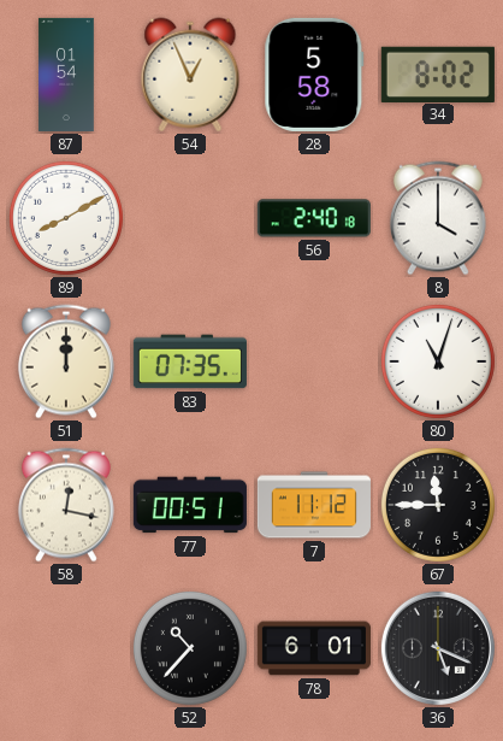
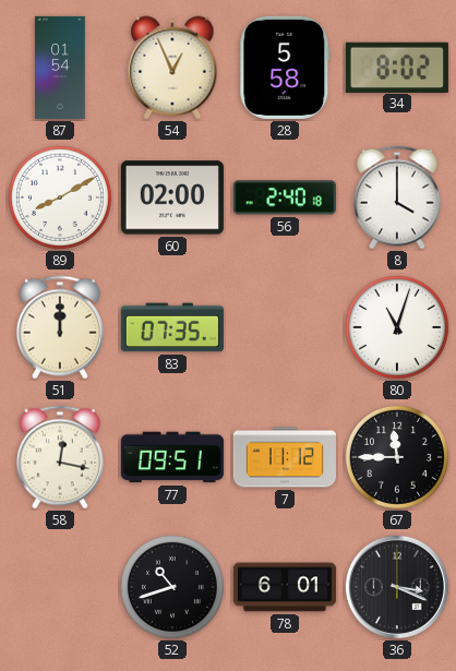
60: none -> 02:00 (172, 197)
77: 00:51 -> 09:51 (172, 457)
52: 10:37 -> 10:42 (172, 587)
36: 5:19 -> 3:19 (397, 587)
